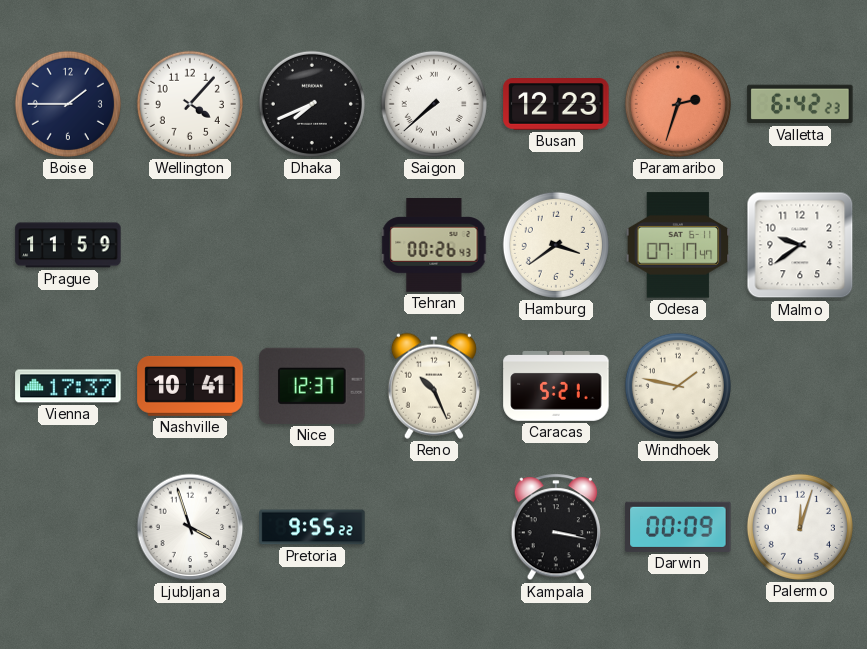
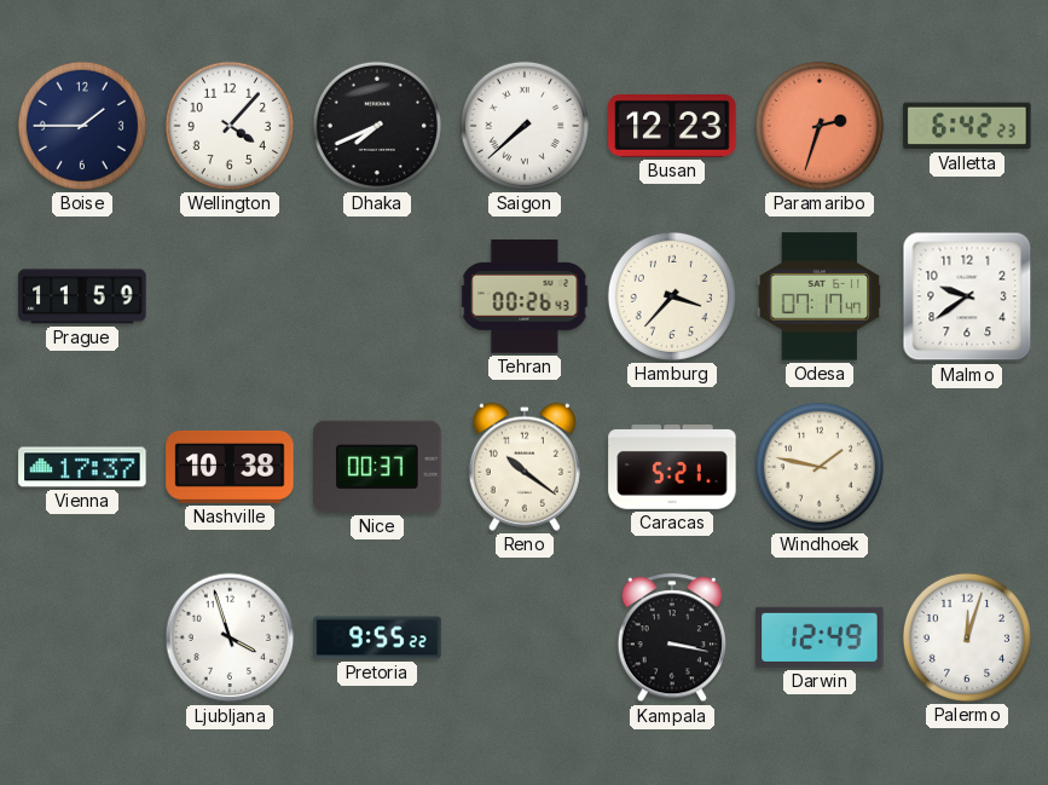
Hamburg: 3:39 -> 3:37 (672, 296)
Nashville: 10:41 -> 10:38 (230, 467)
Nice: 12:37 -> 00:37 (377, 467)
Reno: 10:26 -> 10:21 (525, 467)
Darwin: 00:09 -> 12:49 (820, 637)
